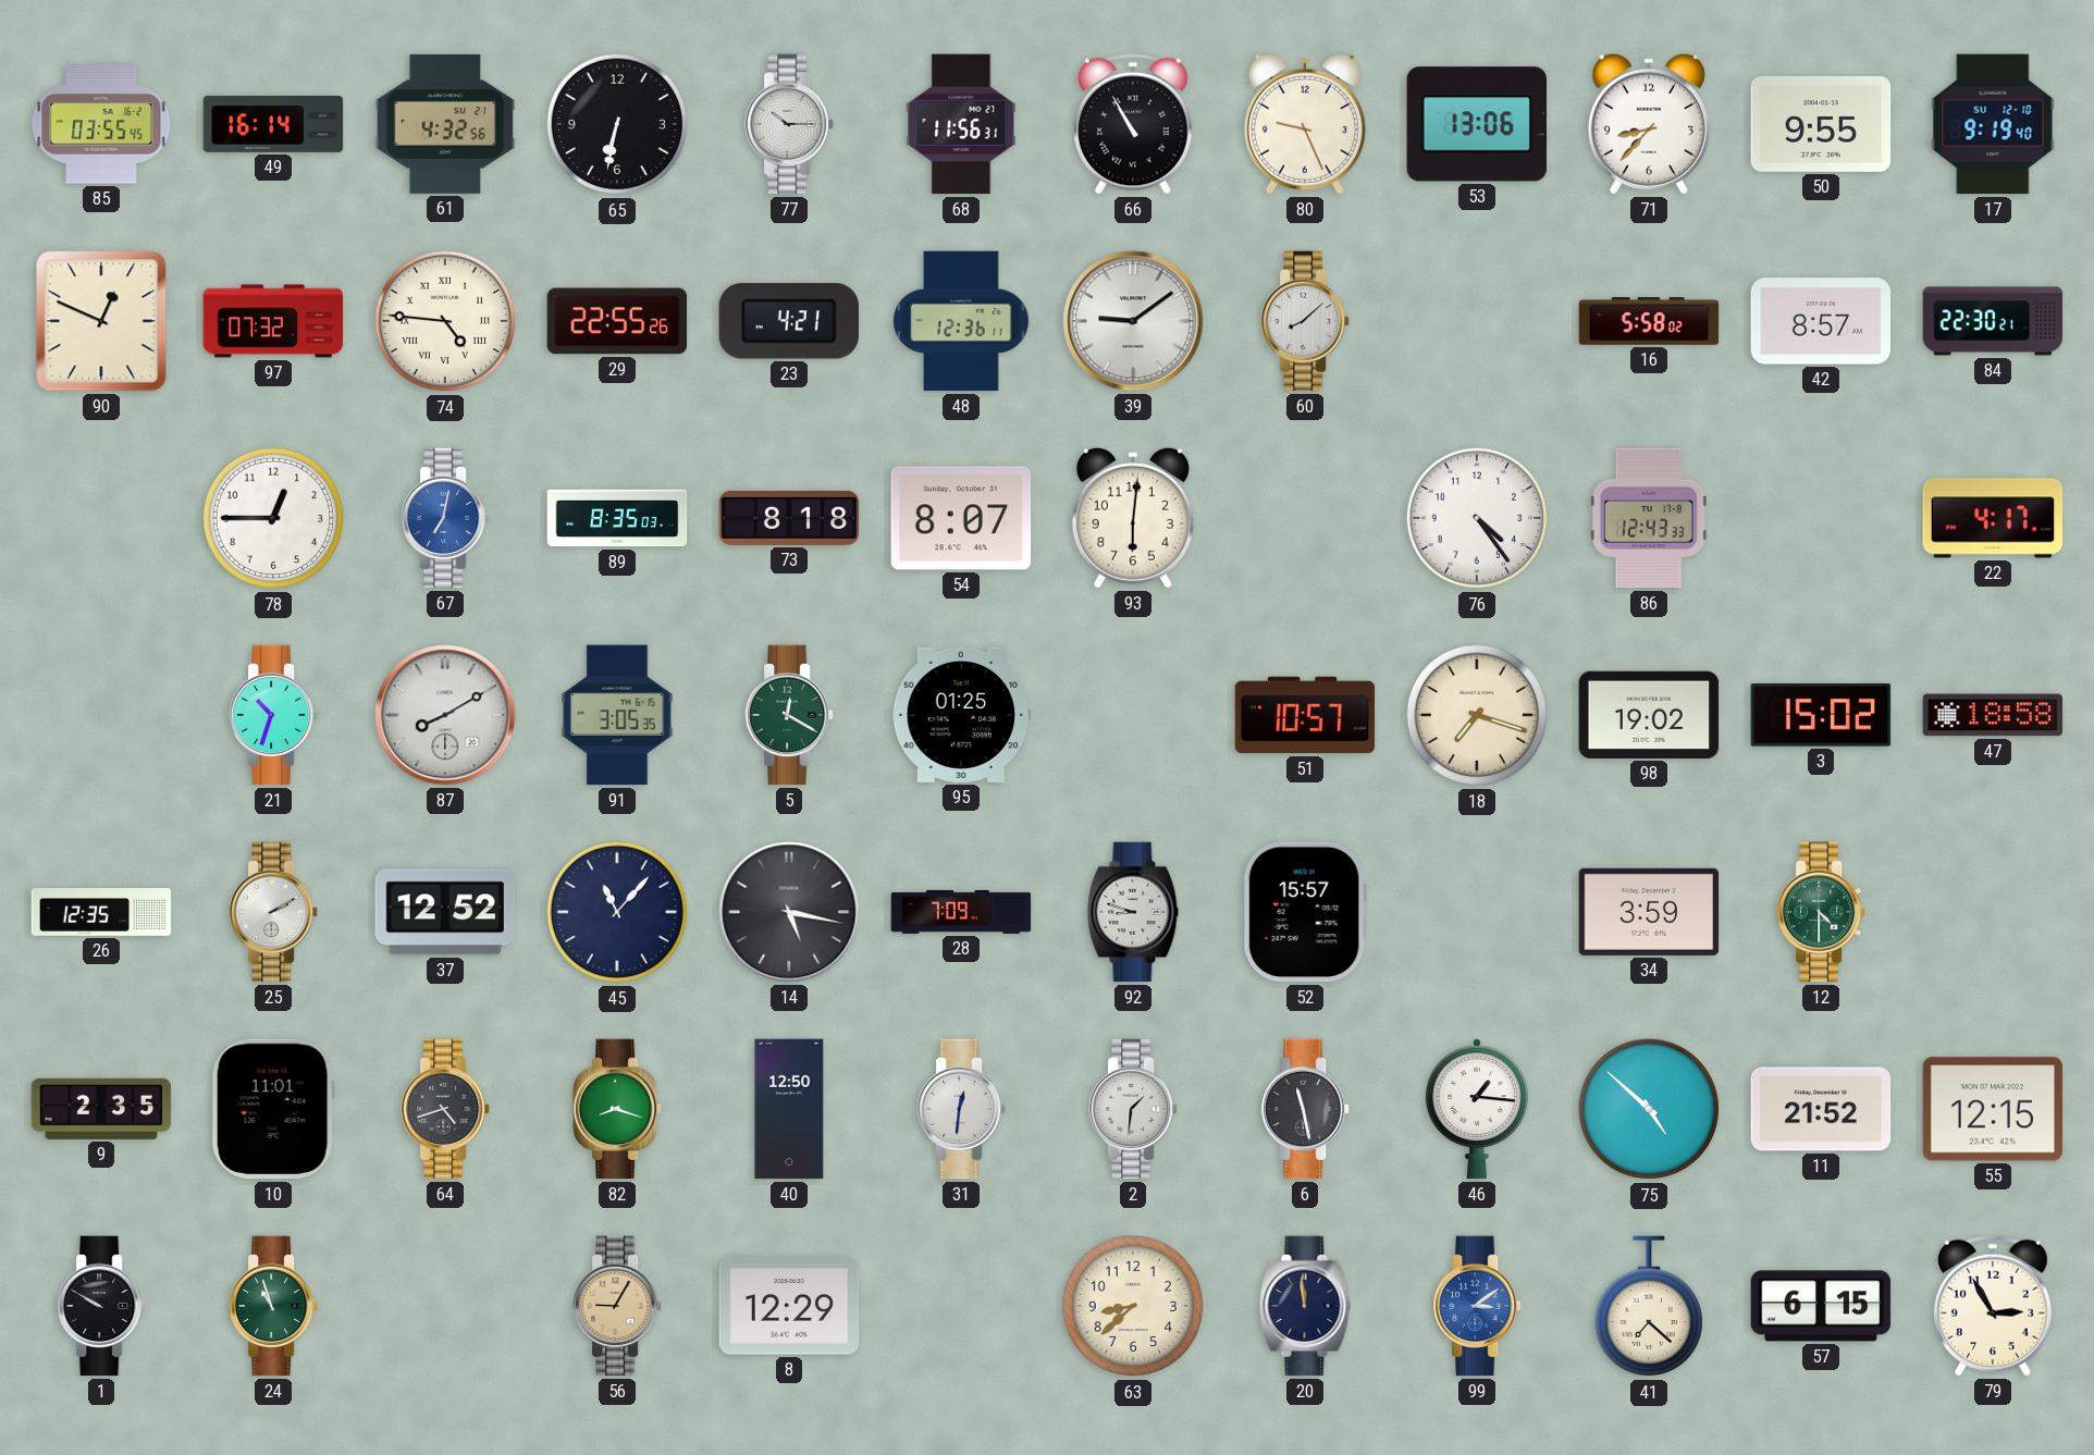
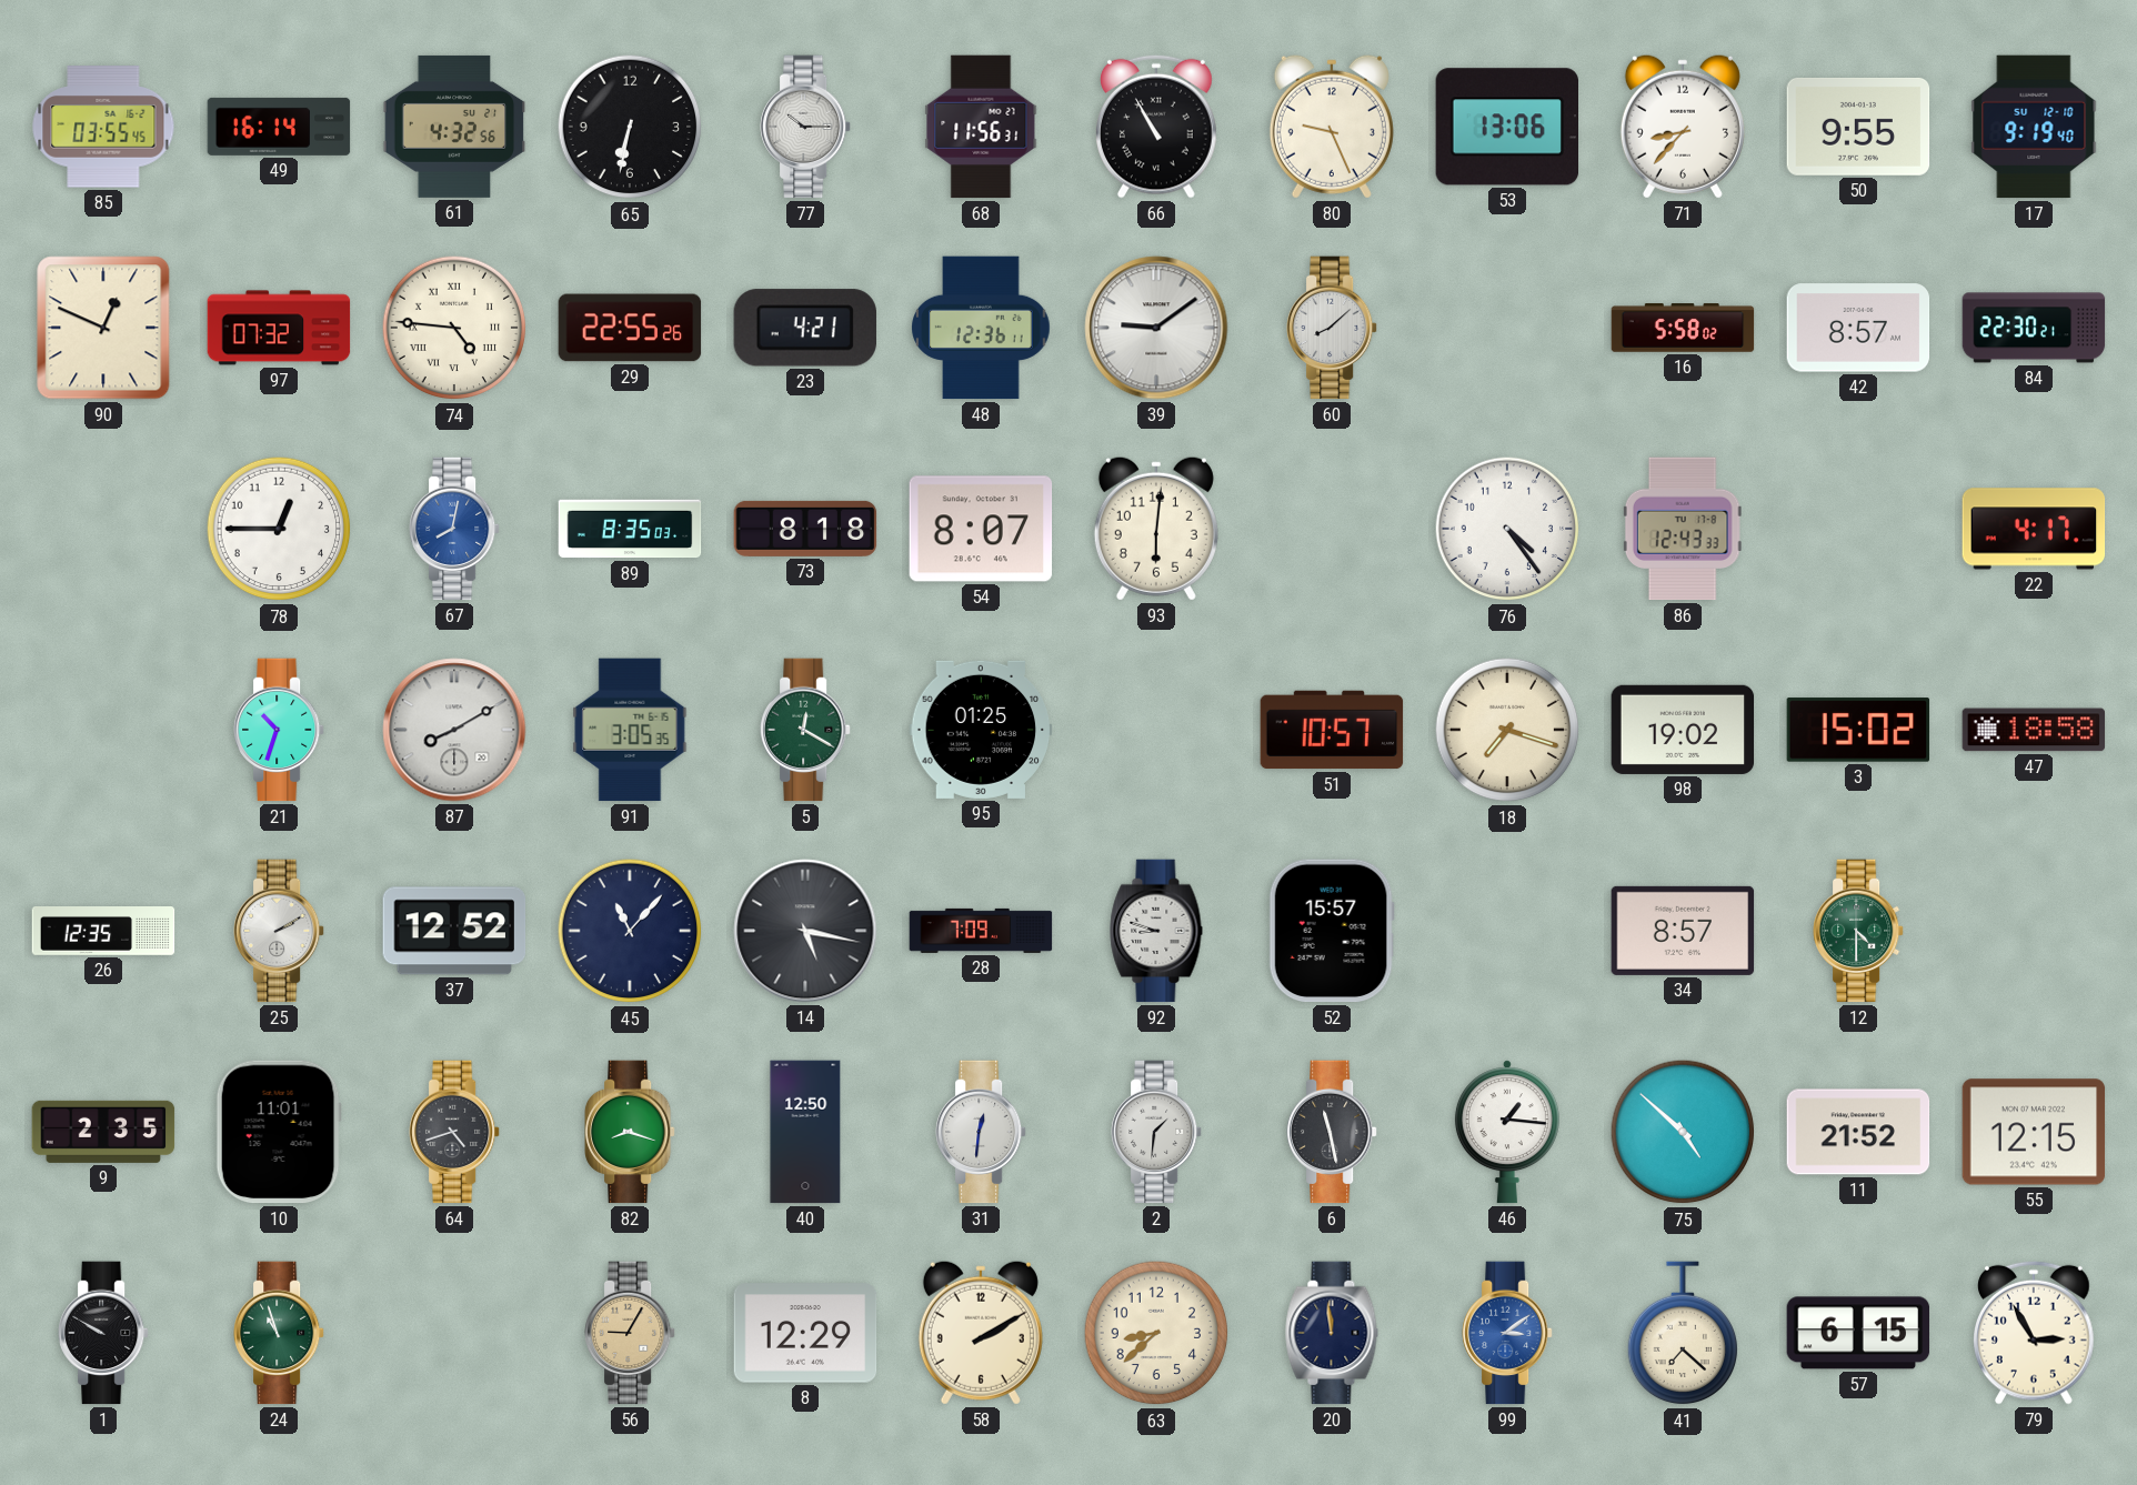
67: 7:02 -> 8:02 (455, 529)
34: 3:59 -> 8:57 (1683, 931)
58: none -> 2:10 (981, 1333)
